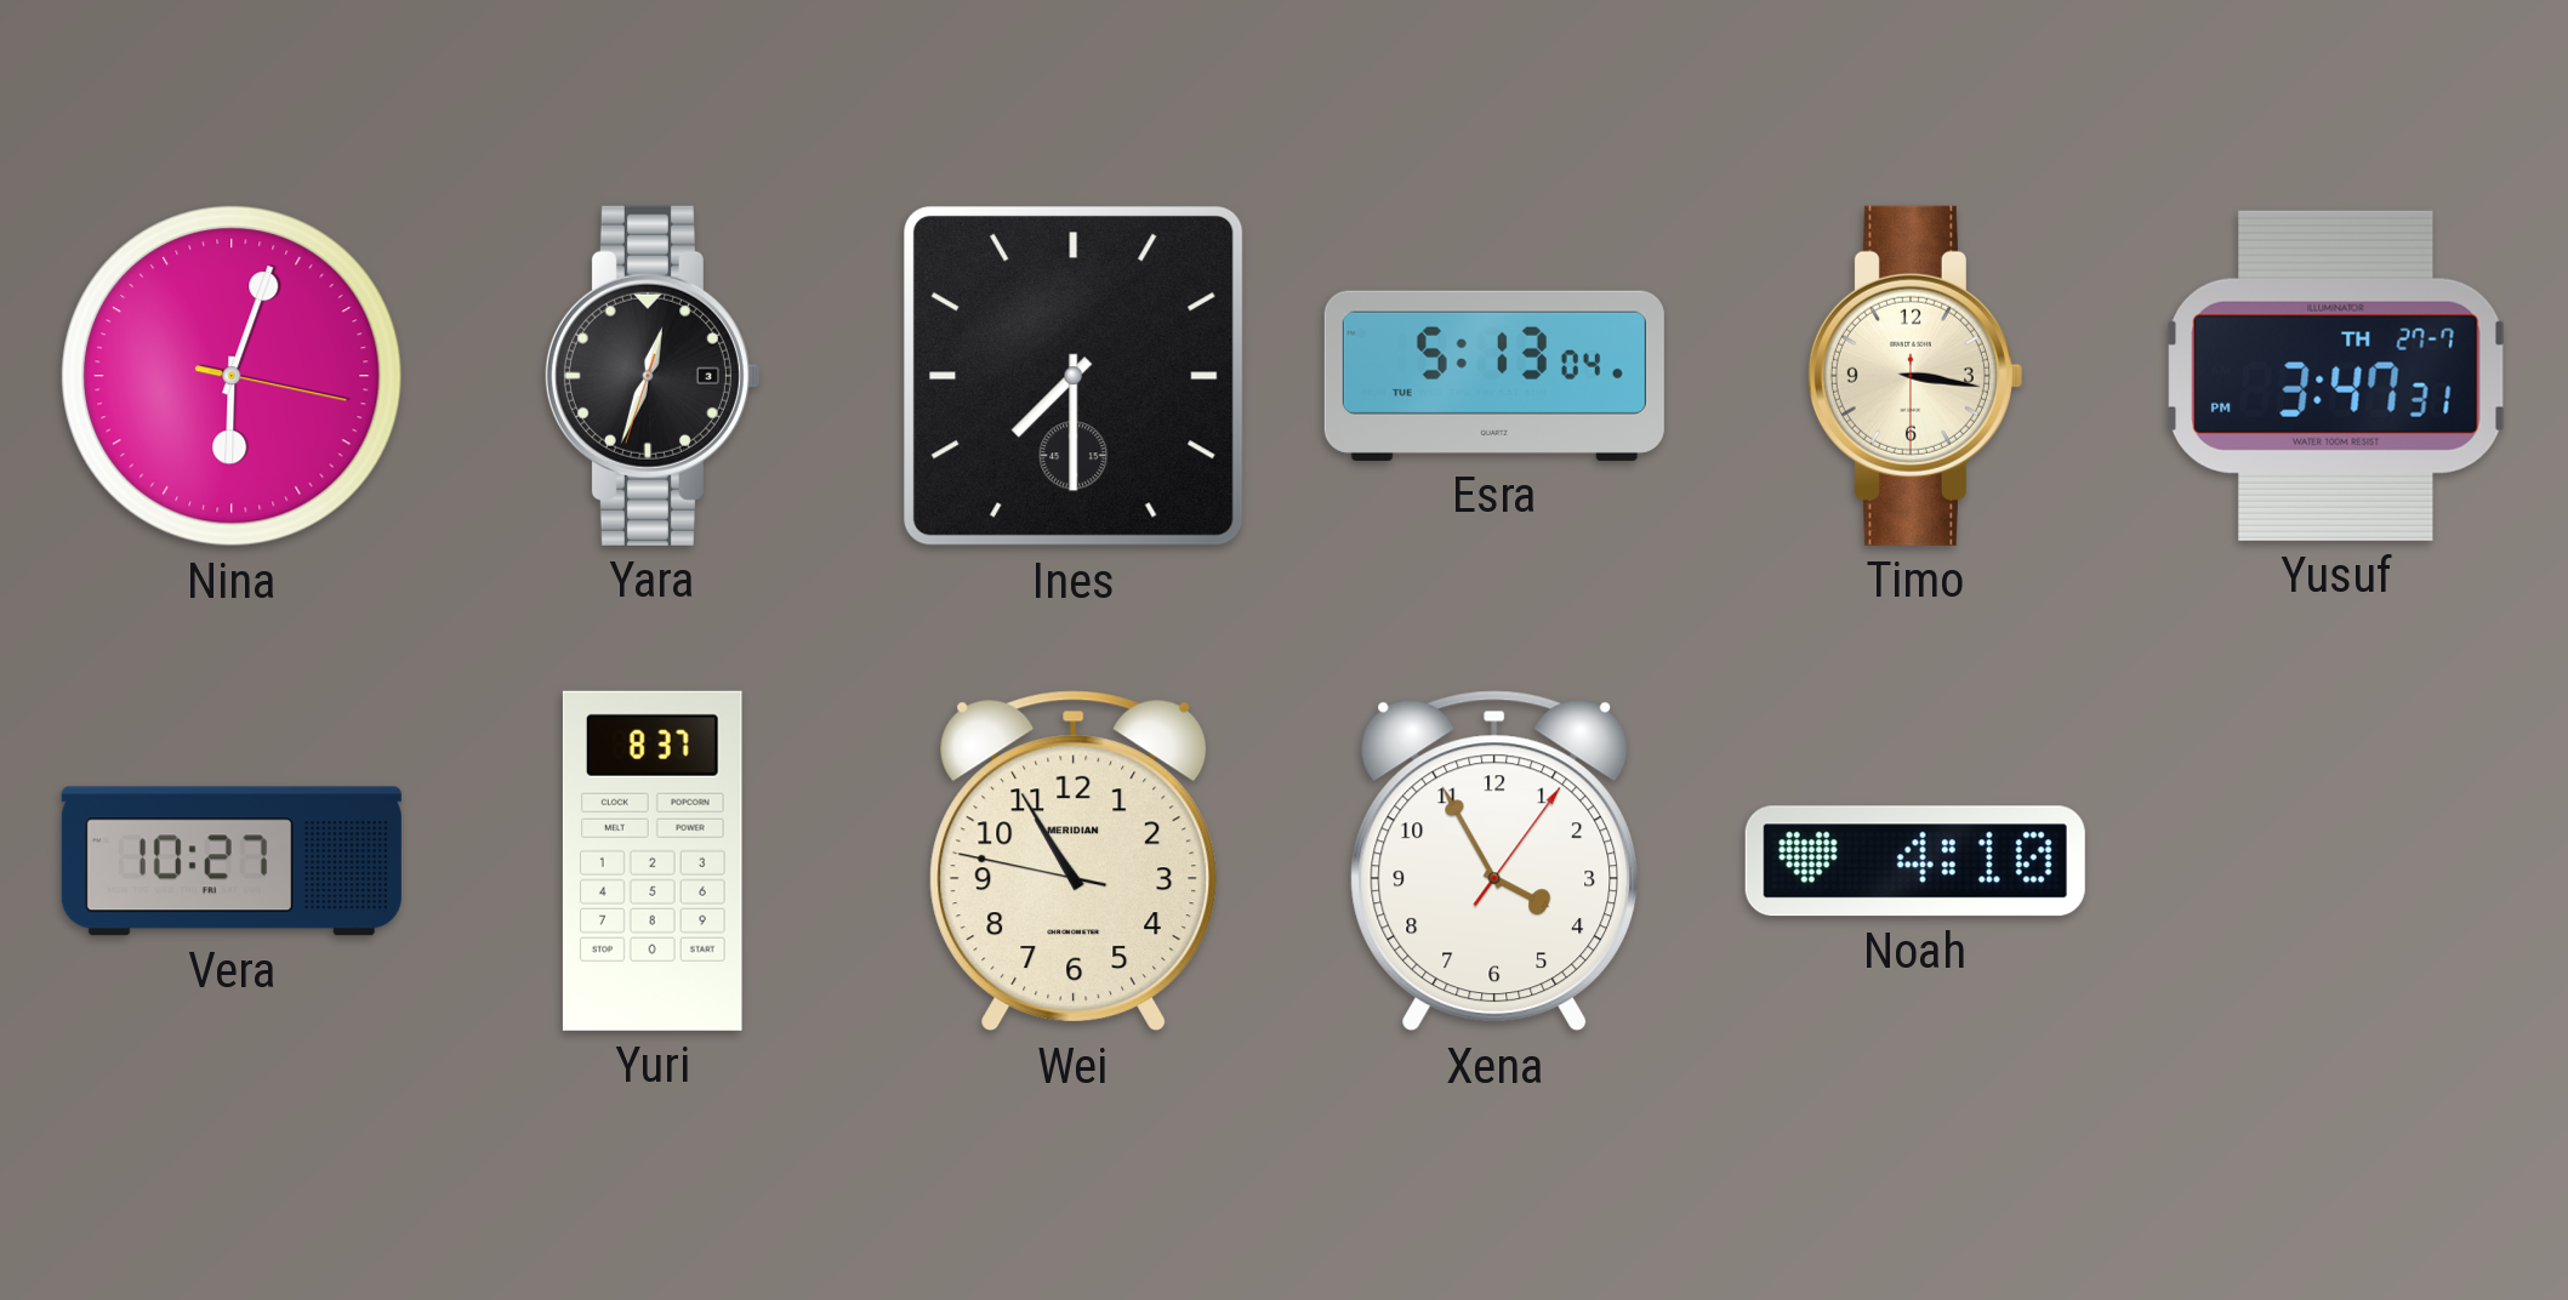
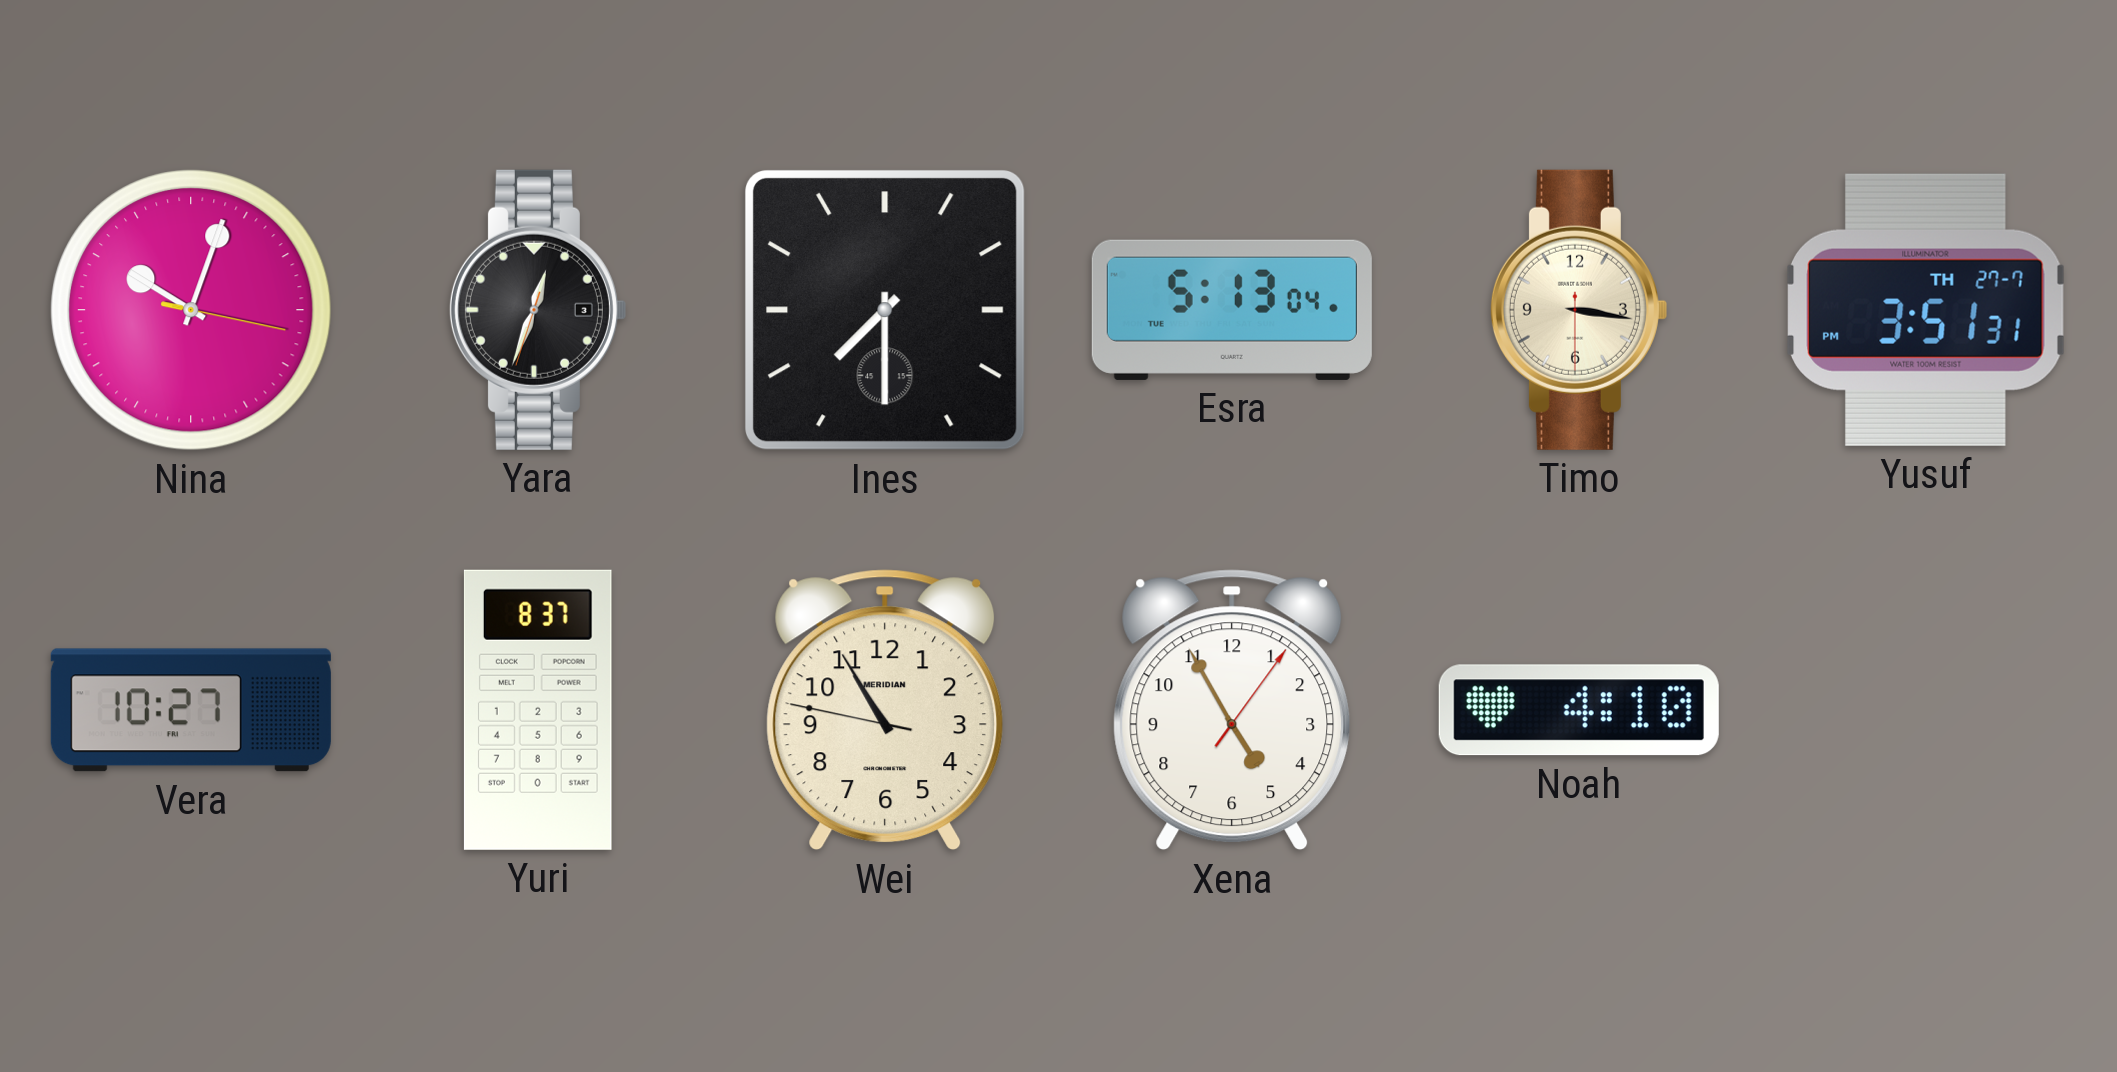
Nina: 6:03 -> 10:03 (191, 310)
Yusuf: 3:47 -> 3:51 (1926, 310)
Xena: 3:55 -> 4:55 (1232, 710)
